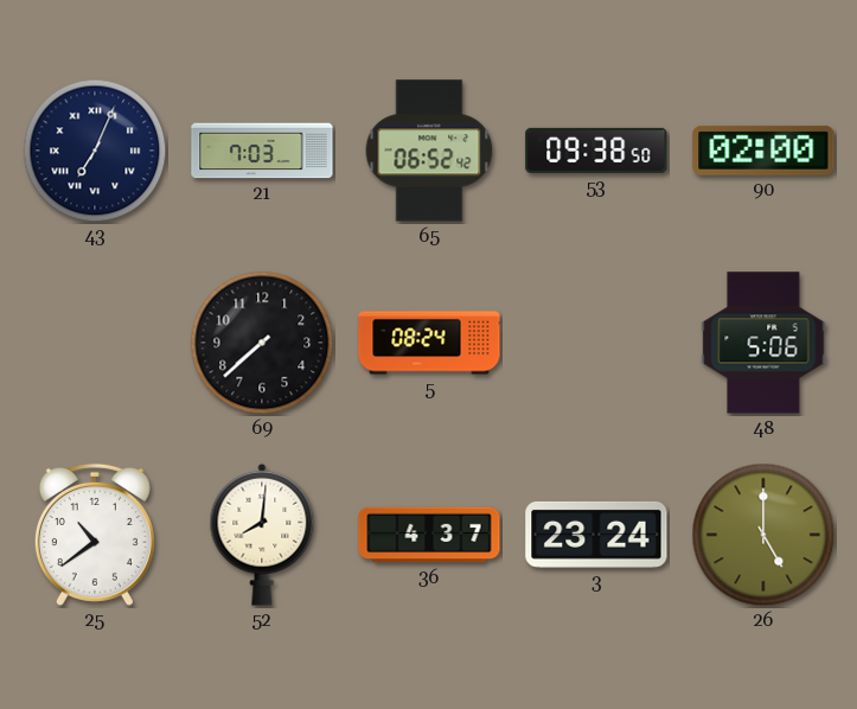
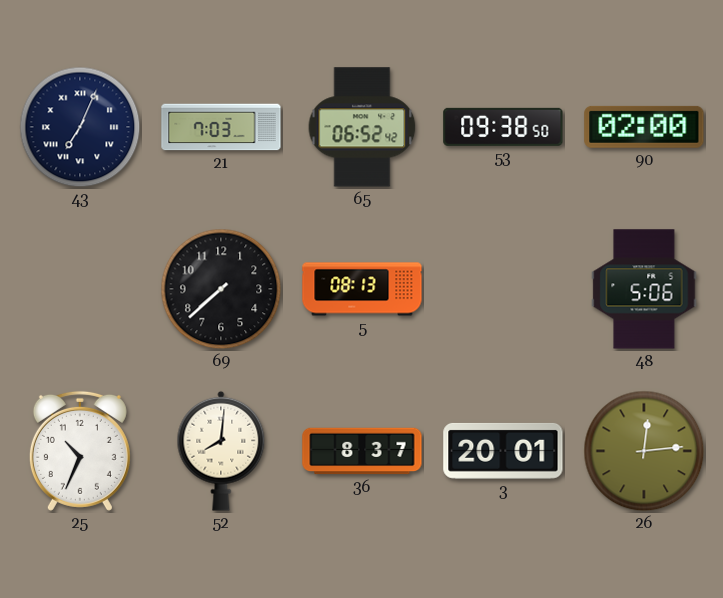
5: 08:24 -> 08:13 (362, 289)
25: 10:39 -> 10:34 (80, 451)
36: 4:37 -> 8:37 (362, 451)
3: 23:24 -> 20:01 (503, 451)
26: 5:00 -> 12:14 (644, 451)
